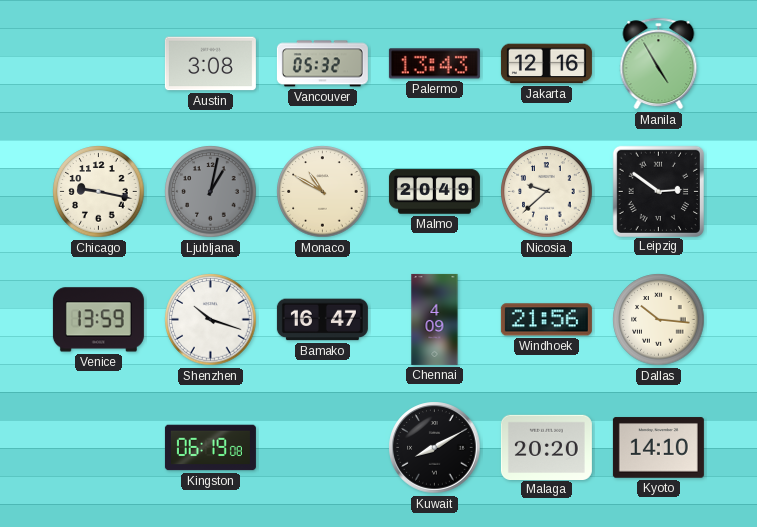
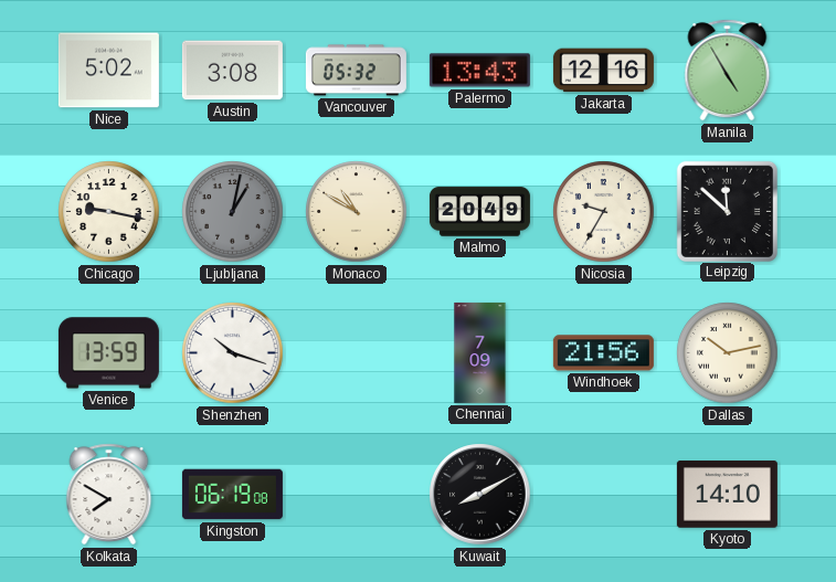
Nice: none -> 5:02 (108, 71)
Nicosia: 9:38 -> 9:35 (604, 212)
Leipzig: 2:51 -> 11:52 (727, 211)
Bamako: 16:47 -> none (322, 320)
Chennai: 4:09 -> 7:09 (480, 352)
Dallas: 10:16 -> 10:13 (728, 353)
Kolkata: none -> 7:50 (109, 495)
Malaga: 20:20 -> none (546, 447)
